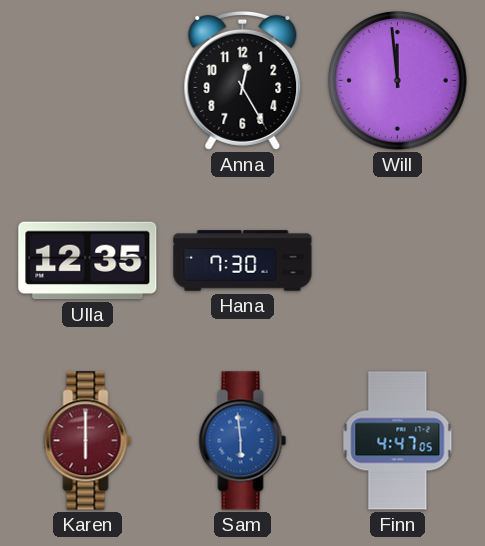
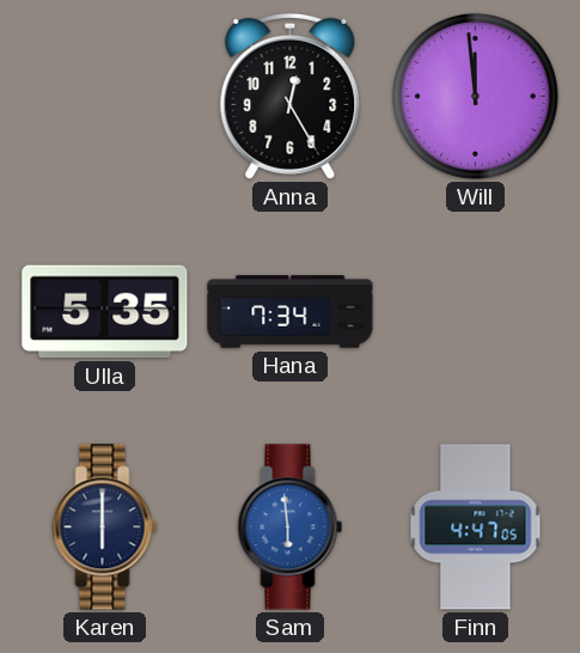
Ulla: 12:35 -> 5:35 (105, 312)
Hana: 7:30 -> 7:34 (291, 312)
Karen dial: burgundy -> navy (105, 527)
